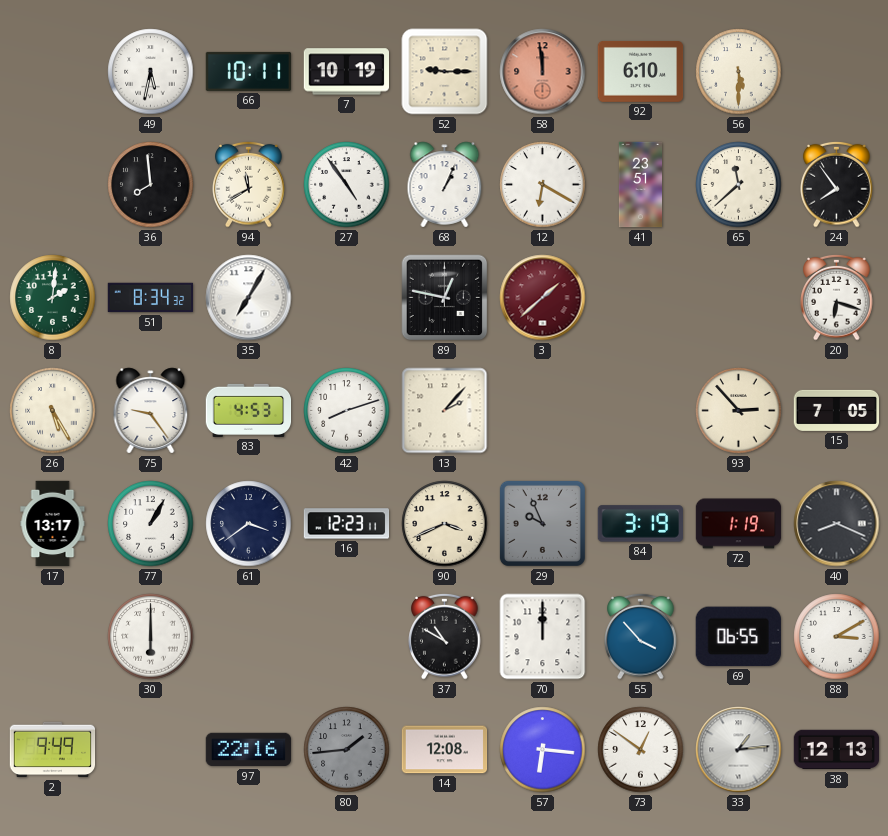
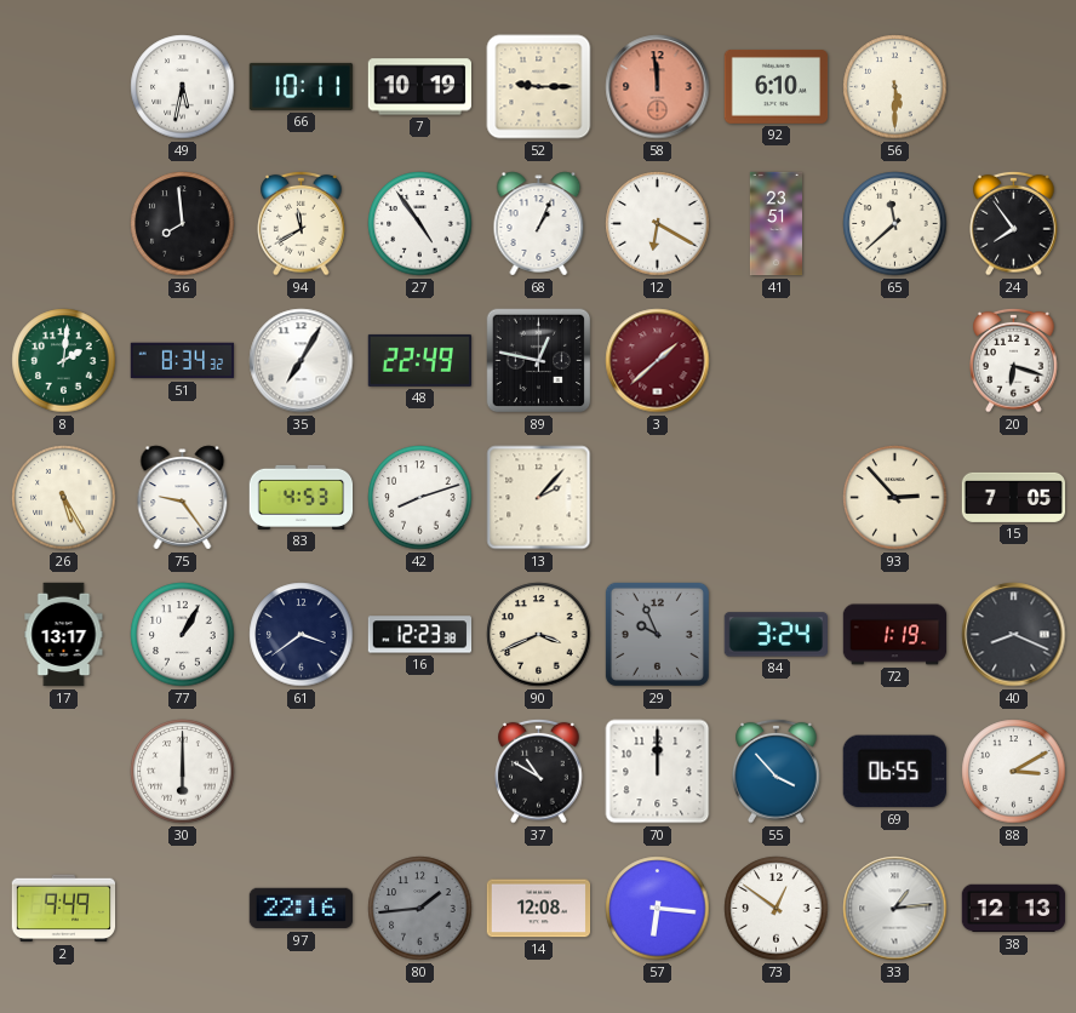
48: none -> 22:49 (420, 360)
16: 12:23:11 -> 12:23:38 (420, 635)
84: 3:19 -> 3:24 (775, 635)
